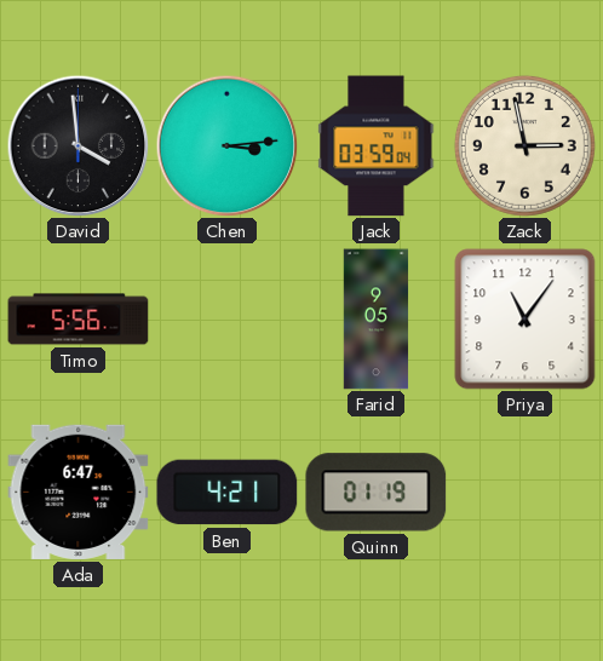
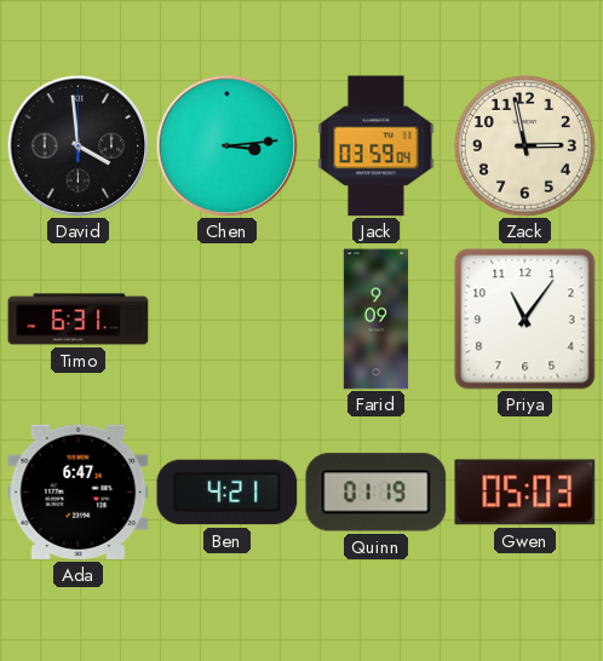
Timo: 5:56 -> 6:31 (79, 320)
Farid: 9:05 -> 9:09 (377, 320)
Gwen: none -> 05:03 (526, 493)
